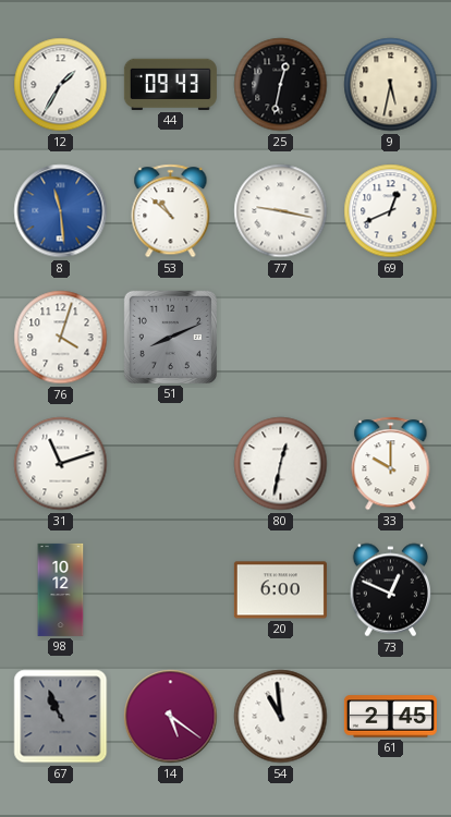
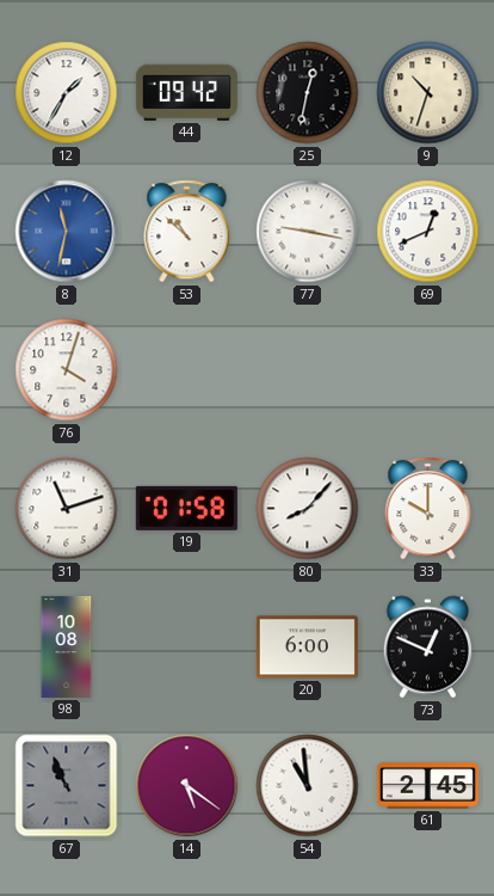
44: 09:43 -> 09:42 (186, 92)
9: 5:32 -> 10:33 (428, 93)
8: 11:29 -> 11:32 (67, 232)
51: 8:11 -> none (170, 337)
19: none -> 01:58 (186, 508)
80: 12:32 -> 8:07 (308, 509)
98: 10:12 -> 10:08 (67, 646)
